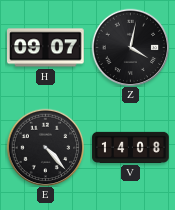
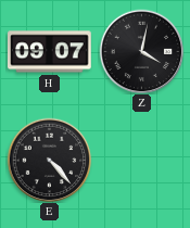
V: 14:08 -> none (131, 147)
